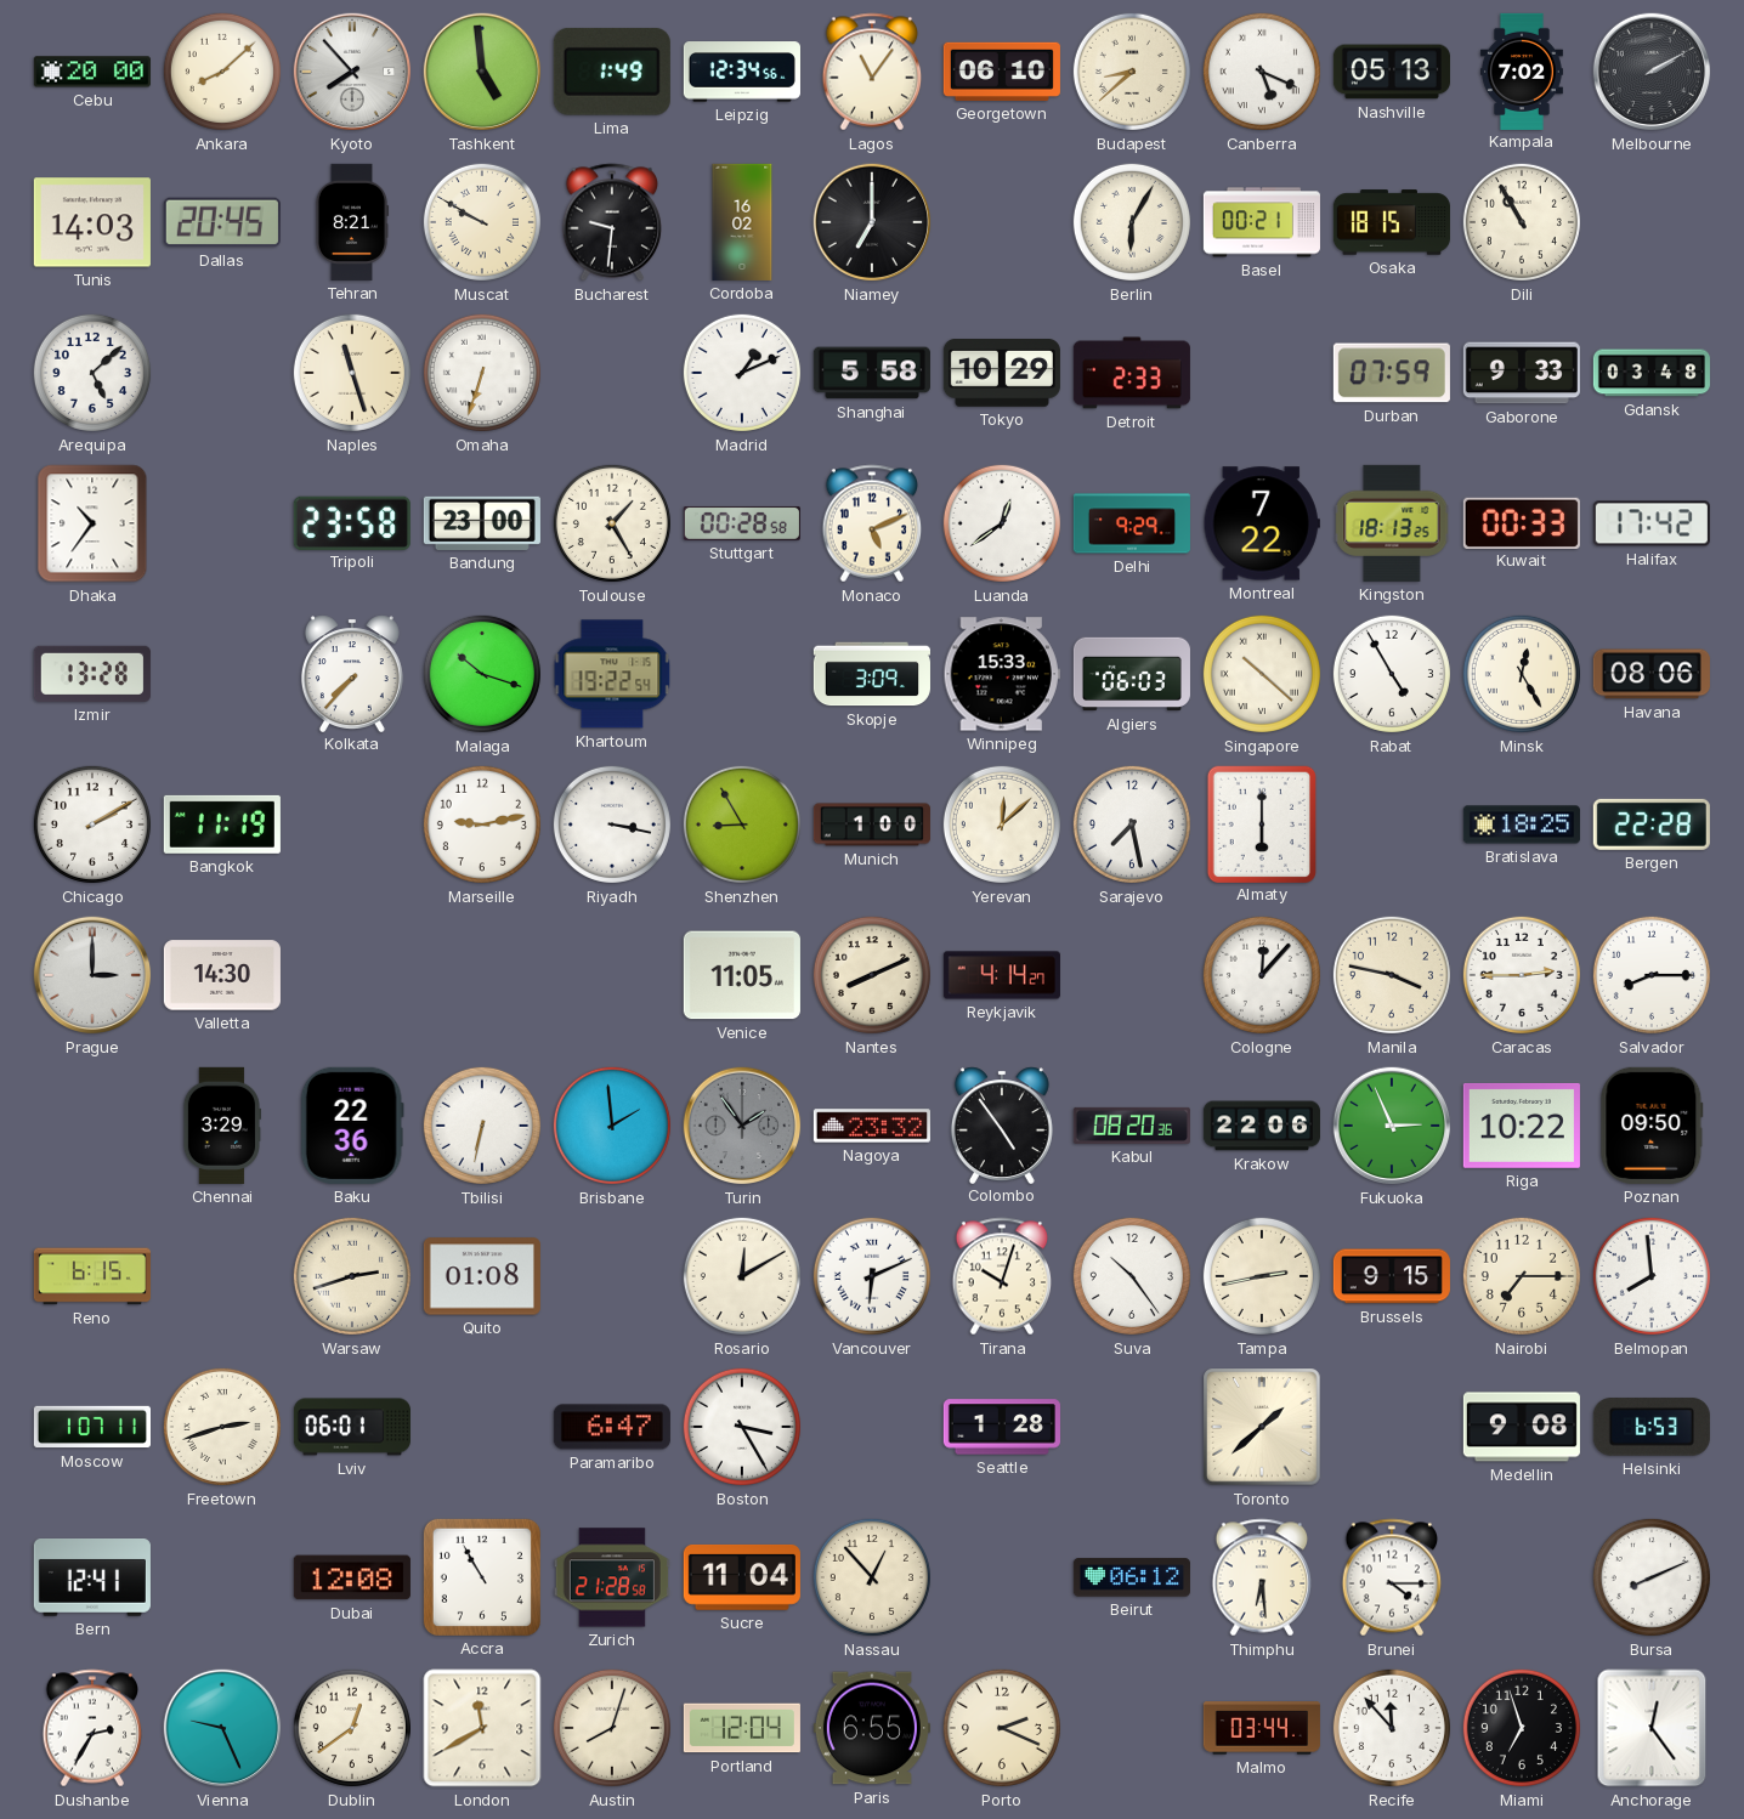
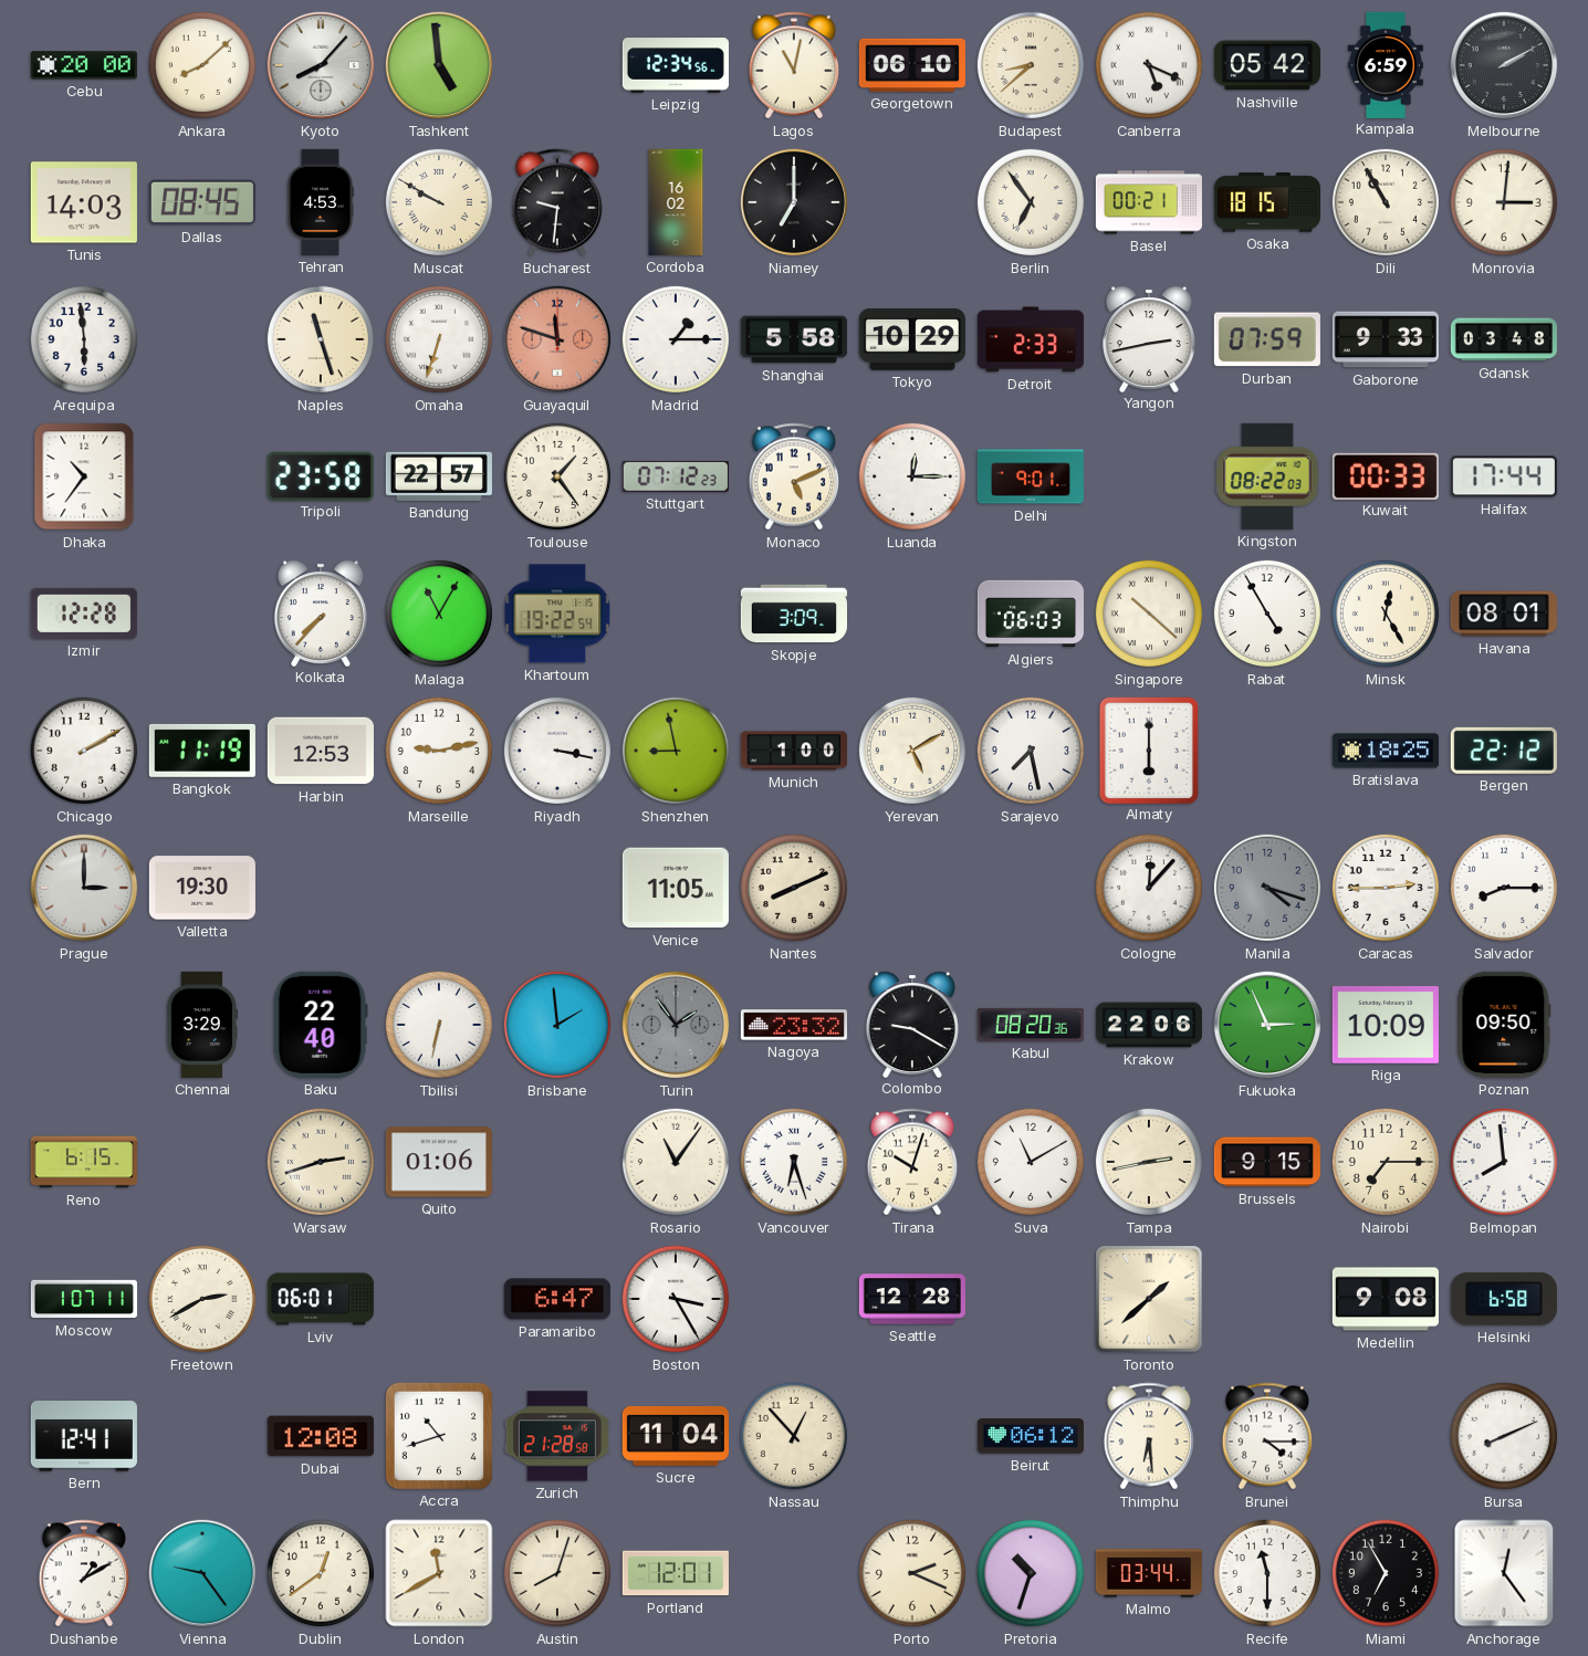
Kyoto: 7:53 -> 8:07 (321, 65)
Lima: 1:49 -> none (612, 72)
Lagos: 11:06 -> 11:02 (794, 65)
Nashville: 05:13 -> 05:42 (1267, 65)
Kampala: 7:02 -> 6:59 (1386, 64)
Dallas: 20:45 -> 08:45 (202, 202)
Tehran: 8:21 -> 4:53 (321, 202)
Berlin: 6:05 -> 6:54 (1031, 202)
Monrovia: none -> 3:01 (1504, 202)
Arequipa: 5:08 -> 5:59 (84, 339)
Guayaquil: none -> 11:48 (557, 339)
Madrid: 1:11 -> 1:15 (676, 339)
Yangon: none -> 2:43 (1149, 338)
Bandung: 23:00 -> 22:57 (439, 476)
Toulouse: 1:25 -> 1:24 (557, 476)
Stuttgart: 00:28 -> 07:12 (676, 476)
Luanda: 12:39 -> 12:15 (912, 476)
Delhi: 9:29 -> 9:01 (1031, 476)
Montreal: 7:22 -> none (1262, 523)
Kingston: 18:13 -> 08:22 (1267, 476)
Halifax: 17:42 -> 17:44 (1504, 476)
Izmir: 13:28 -> 12:28 (84, 614)
Malaga: 10:18 -> 11:05 (439, 614)
Winnipeg: 15:33 -> none (1002, 674)
Havana: 08:06 -> 08:01 (1504, 614)
Harbin: none -> 12:53 (321, 751)
Shenzhen: 8:55 -> 8:58 (676, 751)
Yerevan: 12:08 -> 5:10 (912, 751)
Bergen: 22:28 -> 22:12 (1504, 751)
Valletta: 14:30 -> 19:30 (202, 888)
Reykjavik: 4:14 -> none (1002, 975)
Manila: 3:47 -> 4:18 (1267, 888)
Manila dial: cream -> grey (1267, 888)
Baku: 22:36 -> 22:40 (321, 1025)
Colombo: 4:54 -> 9:20 (912, 1024)
Riga: 10:22 -> 10:09 (1386, 1025)
Quito: 01:08 -> 01:06 (439, 1162)
Rosario: 12:10 -> 11:06 (676, 1162)
Vancouver: 6:11 -> 6:27 (794, 1162)
Suva: 10:24 -> 11:10 (1031, 1162)
Freetown: 2:42 -> 2:40 (202, 1299)
Seattle: 1:28 -> 12:28 (912, 1299)
Helsinki: 6:53 -> 6:58 (1504, 1299)
Accra: 10:55 -> 10:42 (439, 1436)
Dushanbe: 2:35 -> 1:10 (84, 1573)
Vienna: 9:26 -> 9:24 (202, 1573)
Portland: 12:04 -> 12:01 (676, 1573)
Paris: 6:55 -> none (872, 1728)
Pretoria: none -> 10:33 (1031, 1573)
Recife: 11:53 -> 11:30 (1267, 1573)
Miami: 6:57 -> 6:55 (1386, 1573)
